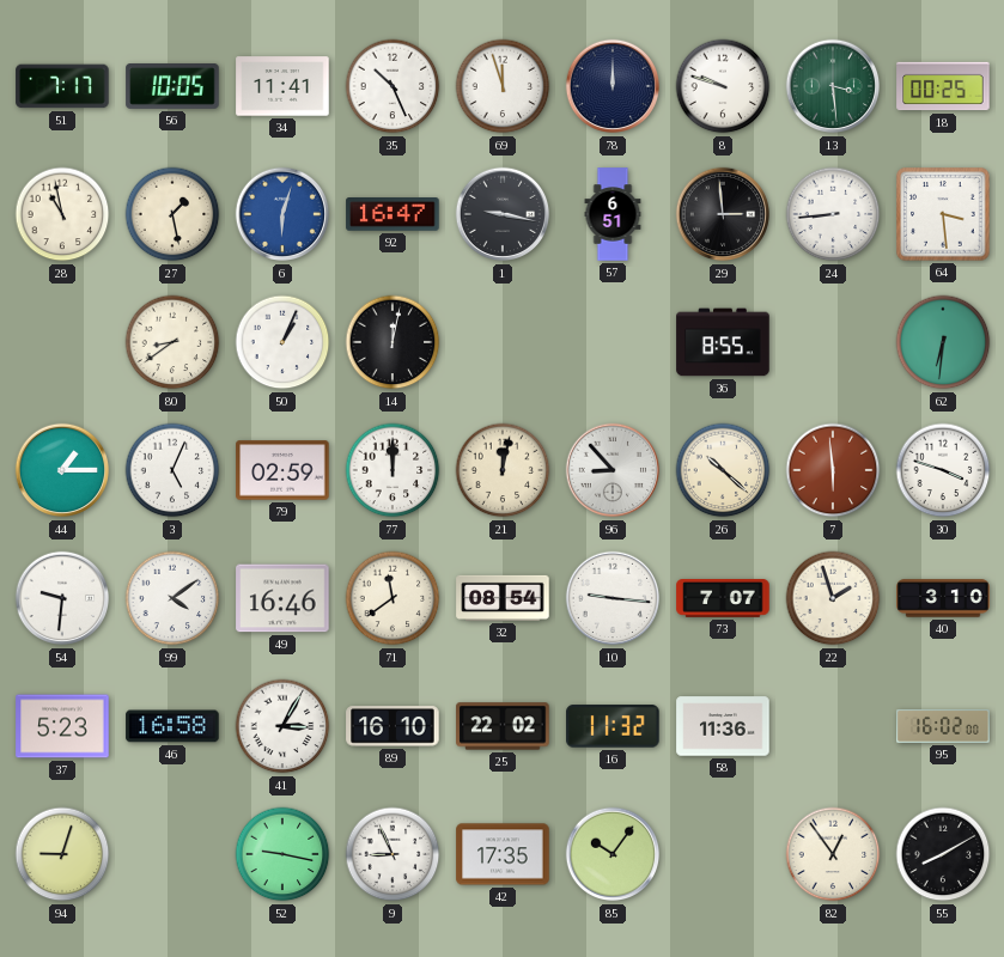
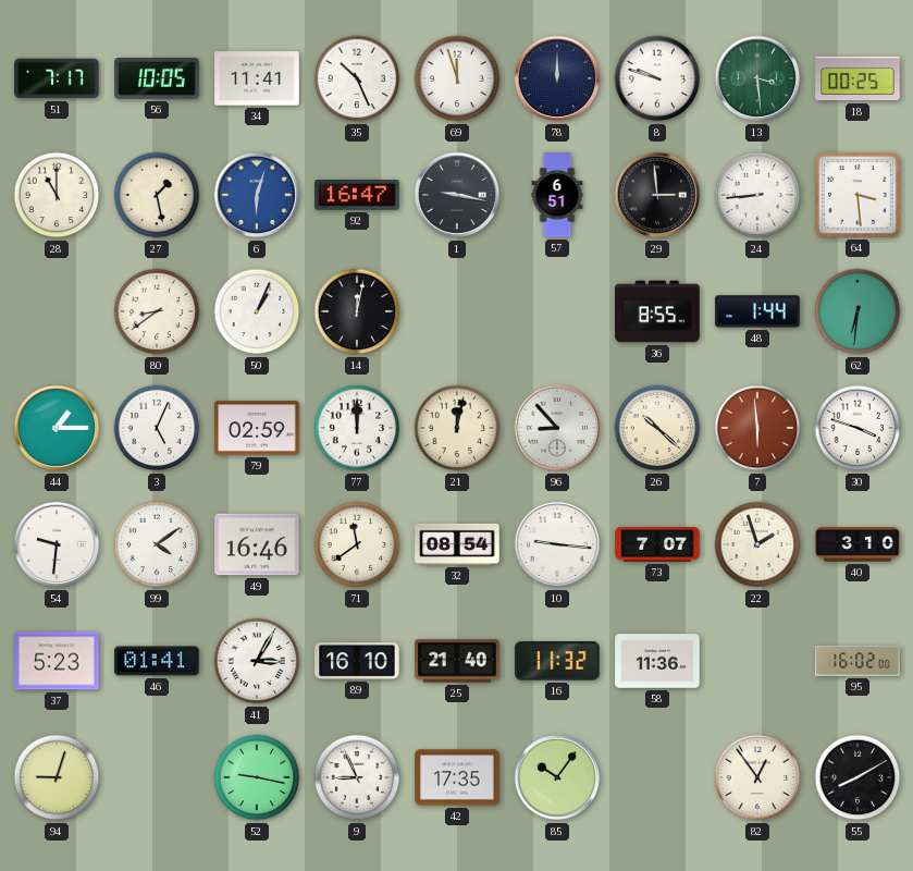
28: 10:58 -> 11:00 (57, 195)
48: none -> 1:44 (757, 311)
46: 16:58 -> 01:41 (157, 661)
25: 22:02 -> 21:40 (457, 661)
